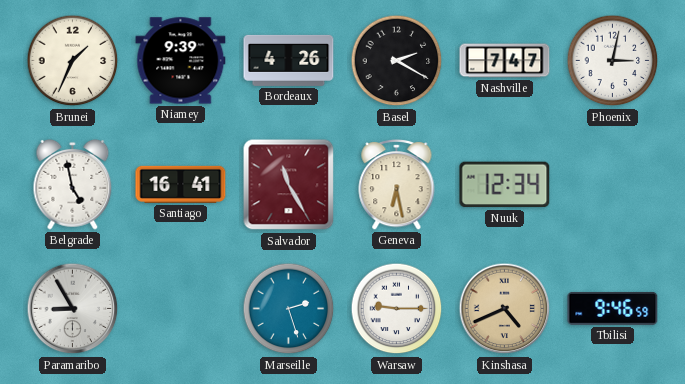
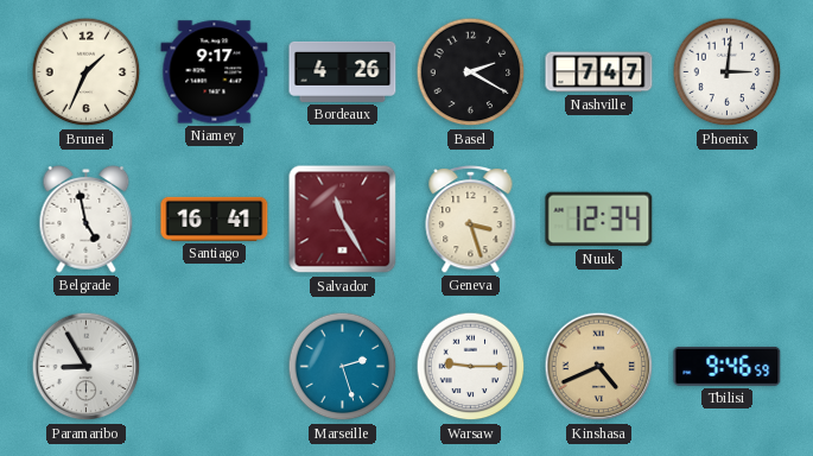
Niamey: 9:39 -> 9:17 (215, 72)
Phoenix: 3:02 -> 3:01 (728, 72)
Geneva: 6:28 -> 3:27 (471, 220)
